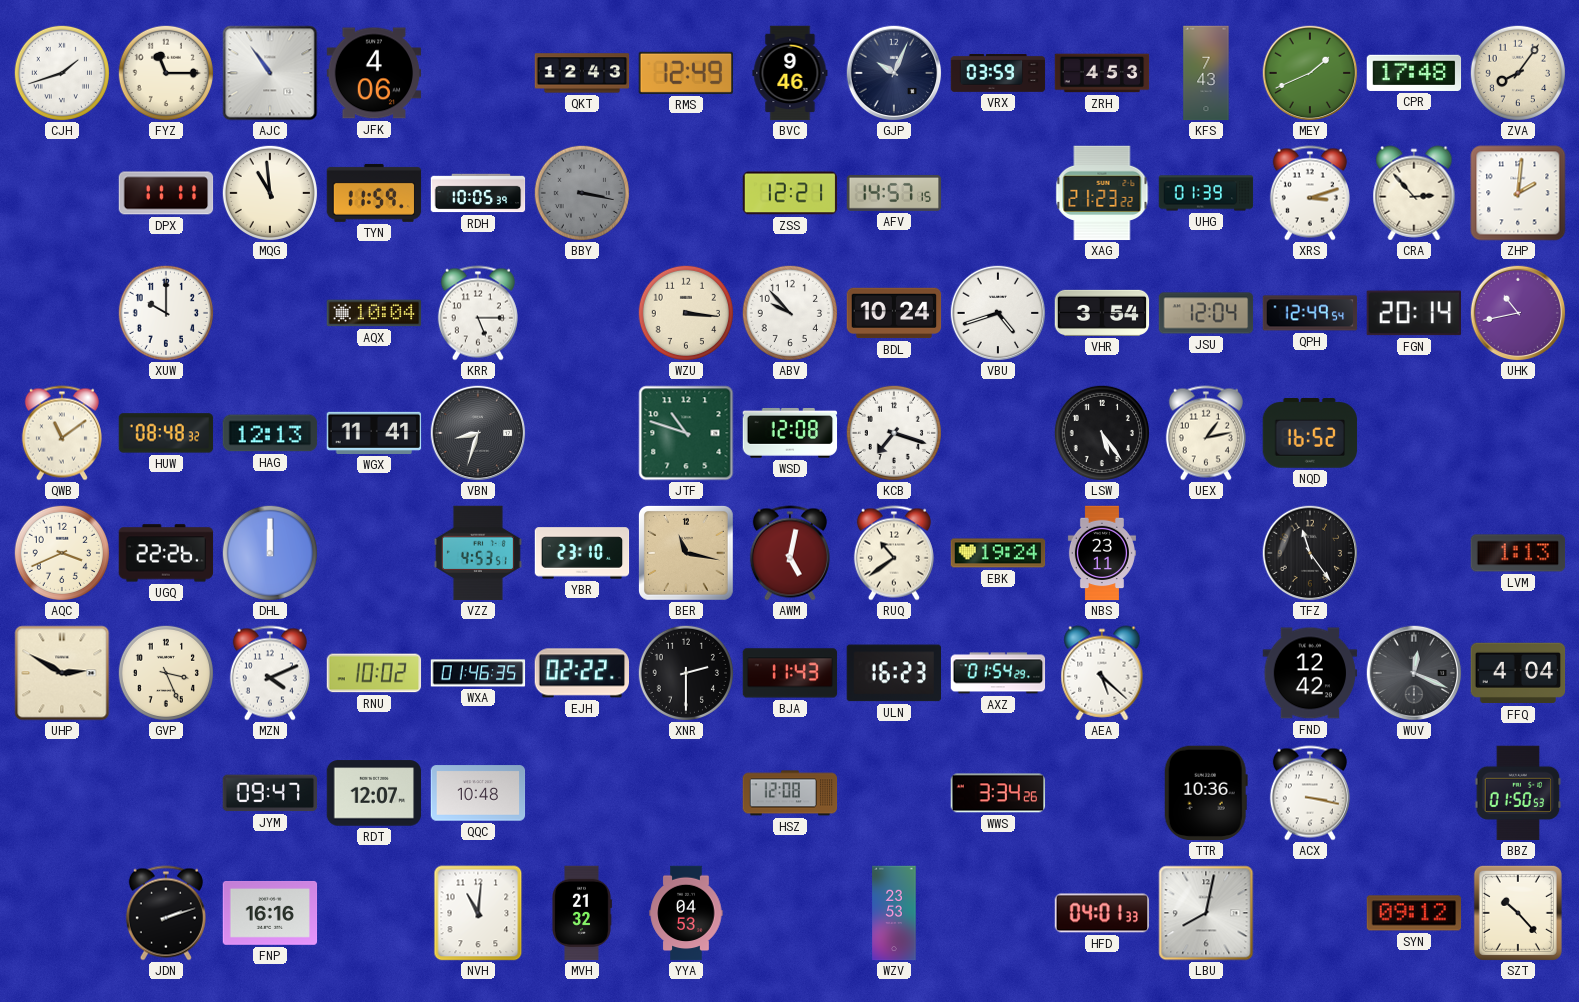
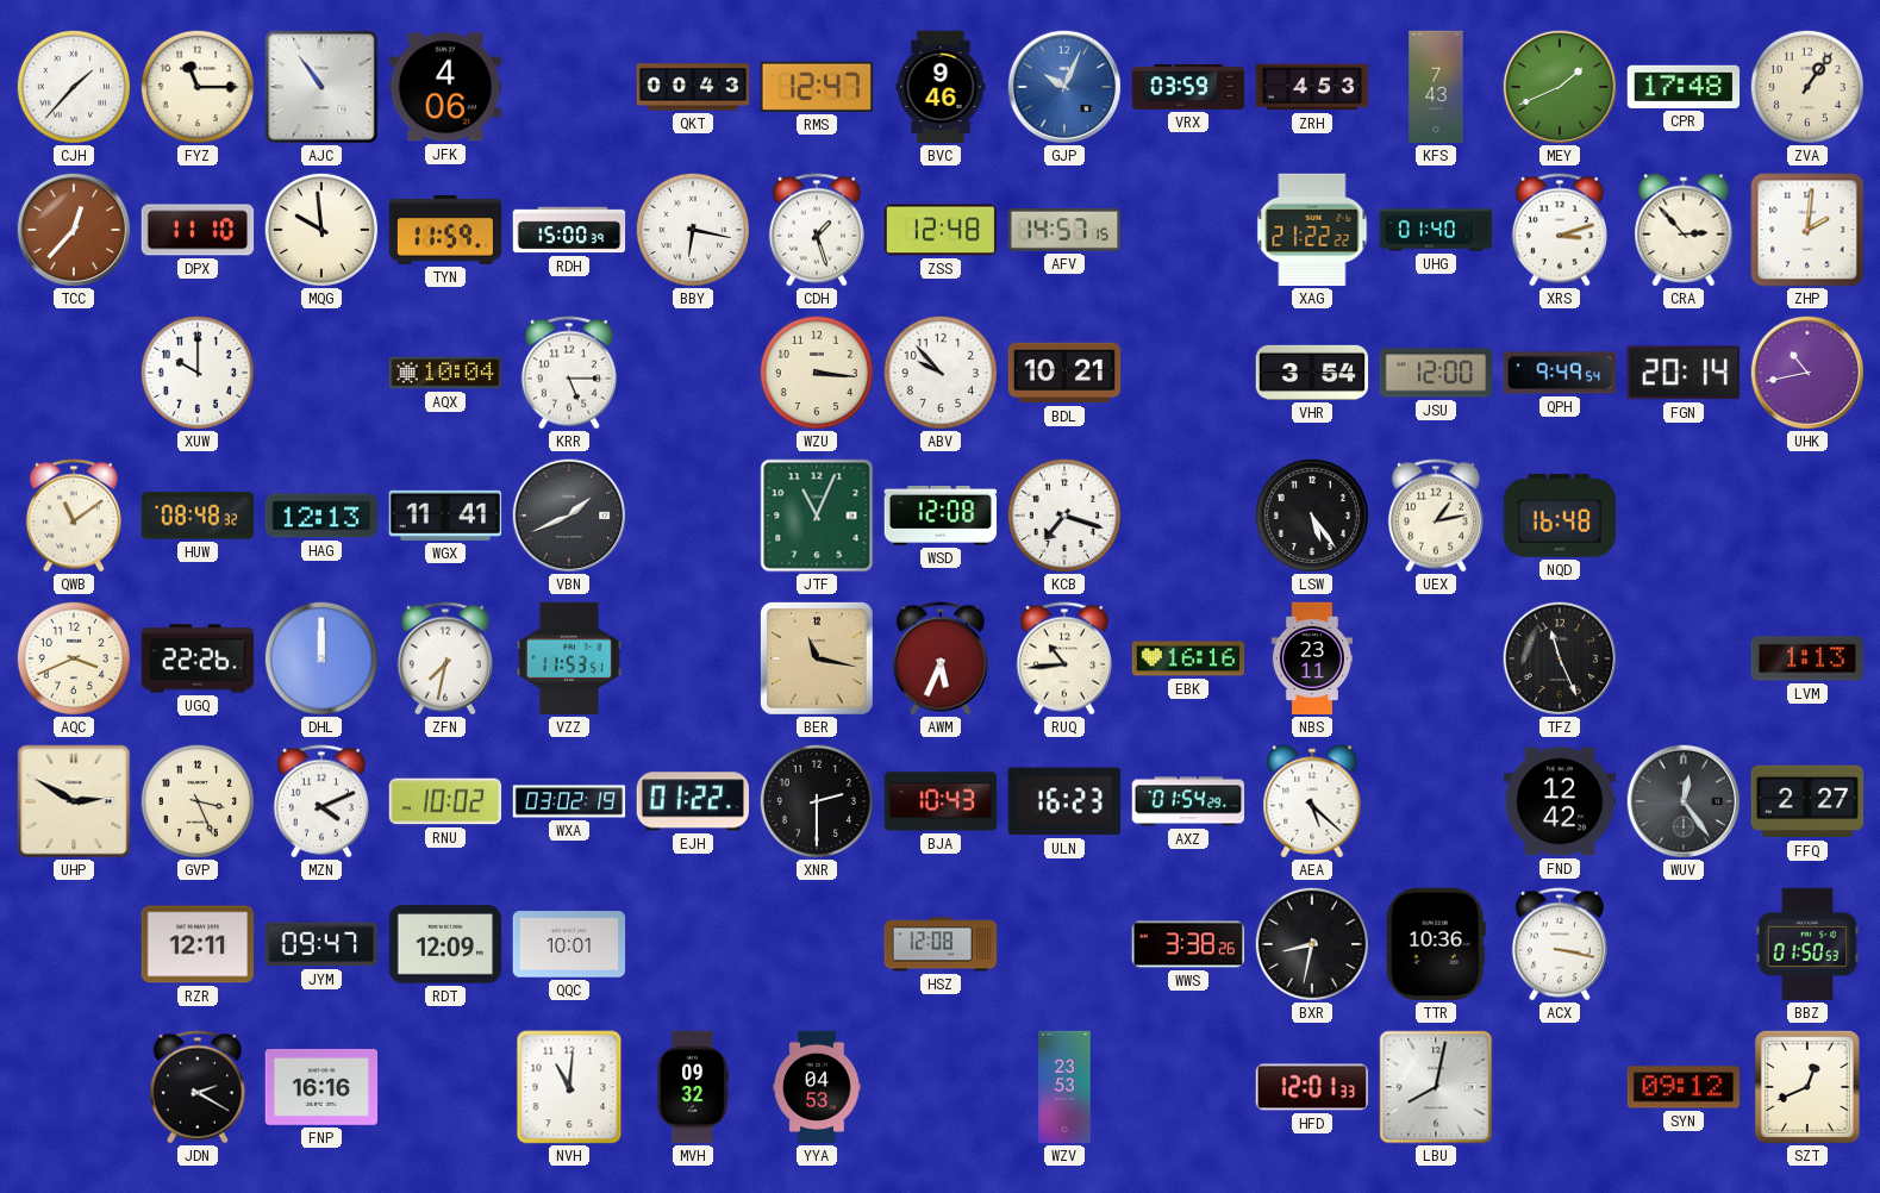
CJH: 1:42 -> 1:37 (74, 87)
QKT: 12:43 -> 00:43 (693, 87)
RMS: 12:49 -> 12:47 (816, 87)
GJP dial: navy -> blue (1064, 87)
ZVA: 8:06 -> 1:06 (1807, 87)
TCC: none -> 12:37 (74, 230)
DPX: 11:11 -> 11:10 (198, 230)
MQG: 10:59 -> 9:59 (321, 230)
RDH: 10:05 -> 15:00 (569, 230)
BBY: 3:17 -> 6:17 (693, 230)
BBY dial: grey -> white (693, 230)
CDH: none -> 1:27 (817, 230)
ZSS: 12:21 -> 12:48 (941, 230)
XAG: 21:23 -> 21:22 (1312, 230)
UHG: 01:39 -> 01:40 (1436, 230)
BDL: 10:24 -> 10:21 (1064, 373)
VBU: 4:42 -> none (998, 313)
JSU: 12:04 -> 12:00 (1436, 373)
QPH: 12:49 -> 9:49 (1560, 373)
VBN: 8:33 -> 1:41 (569, 516)
JTF: 10:48 -> 11:04 (817, 516)
NQD: 16:52 -> 16:48 (1560, 517)
ZFN: none -> 7:32 (445, 658)
VZZ: 4:53 -> 11:53 (569, 658)
YBR: 23:10 -> none (582, 553)
AWM: 5:02 -> 5:34 (941, 658)
RUQ: 10:39 -> 10:44 (1064, 658)
EBK: 19:24 -> 16:16 (1188, 658)
TFZ: 11:24 -> 11:26 (1560, 658)
WXA: 01:46 -> 03:02 (569, 801)
EJH: 02:22 -> 01:22 (692, 801)
BJA: 11:43 -> 10:43 (941, 801)
WUV: 12:19 -> 12:24 (1684, 801)
FFQ: 4:04 -> 2:27 (1807, 801)
RZR: none -> 12:11 (198, 944)
RDT: 12:07 -> 12:09 (445, 944)
QQC: 10:48 -> 10:01 (569, 944)
WWS: 3:34 -> 3:38 (1188, 944)
BXR: none -> 8:32 (1312, 944)
JDN: 2:12 -> 2:20 (198, 1087)
MVH: 21:32 -> 09:32 (693, 1087)
HFD: 04:01 -> 12:01 (1312, 1087)
SZT: 10:23 -> 12:41 (1807, 1087)
